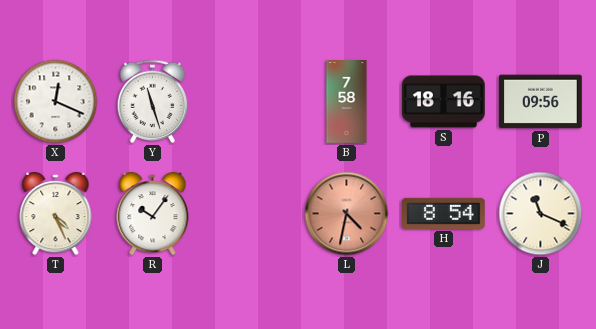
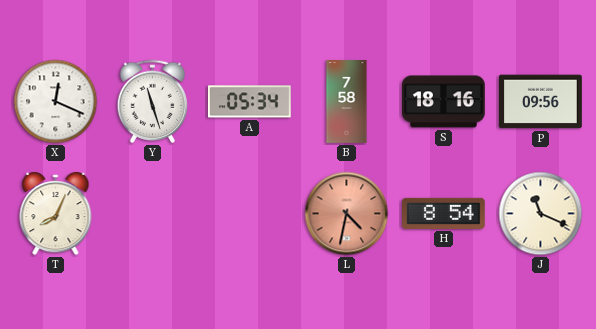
A: none -> 05:34 (249, 102)
T: 4:26 -> 8:04 (56, 214)
R: 10:06 -> none (153, 214)
